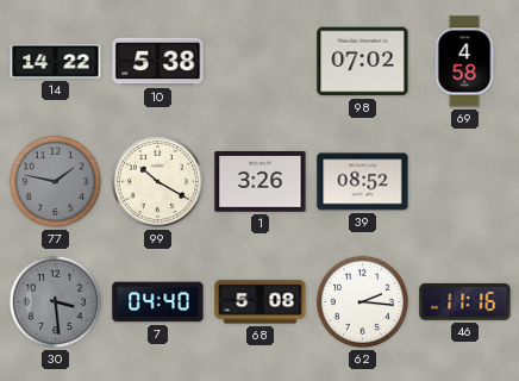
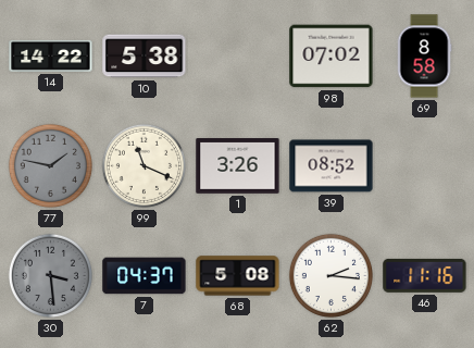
69: 4:58 -> 8:58 (424, 57)
99: 10:20 -> 11:19 (144, 165)
7: 04:40 -> 04:37 (145, 276)
